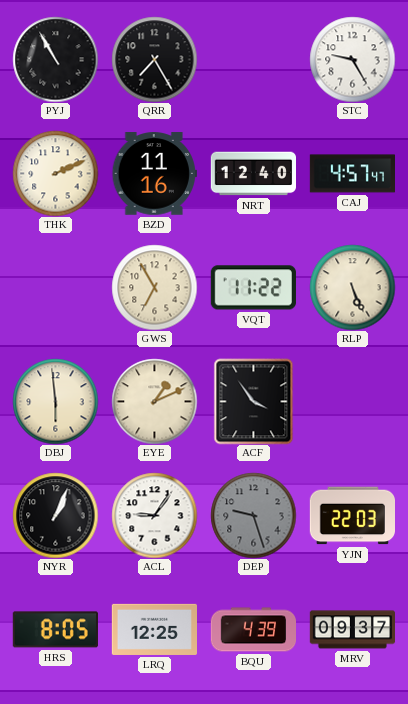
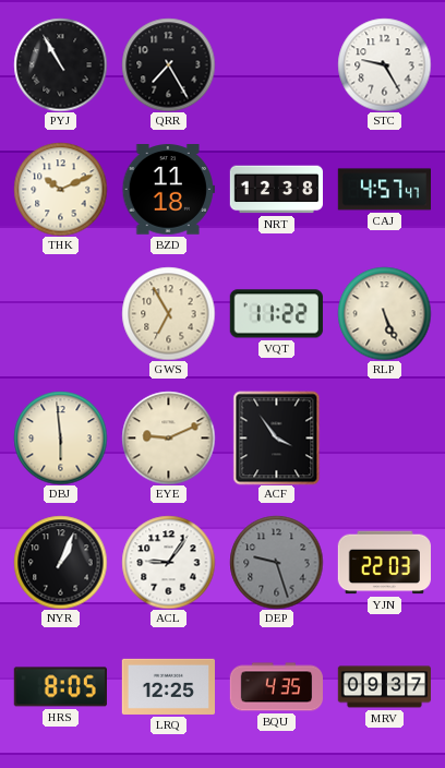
THK: 2:11 -> 10:11 (60, 189)
BZD: 11:16 -> 11:18 (168, 190)
NRT: 12:40 -> 12:38 (276, 190)
EYE: 1:11 -> 9:11 (168, 437)
BQU: 4:39 -> 4:35 (276, 687)
